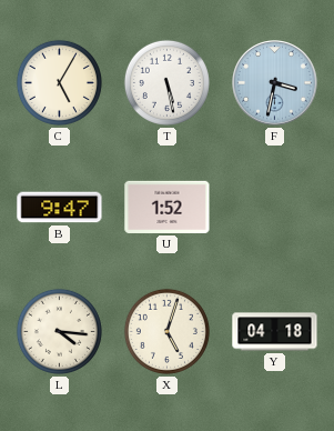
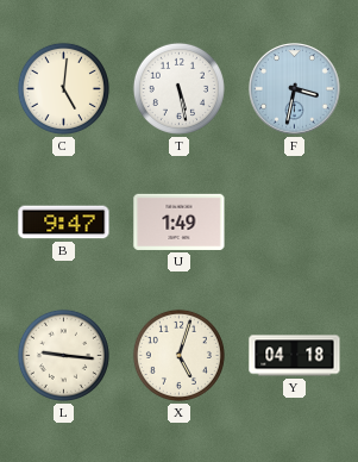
C: 5:05 -> 5:01 (63, 88)
U: 1:52 -> 1:49 (180, 221)
L: 4:16 -> 9:16 (63, 355)
